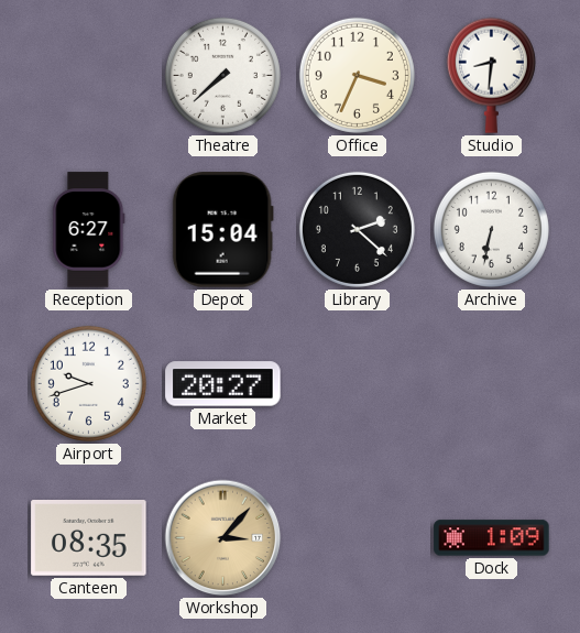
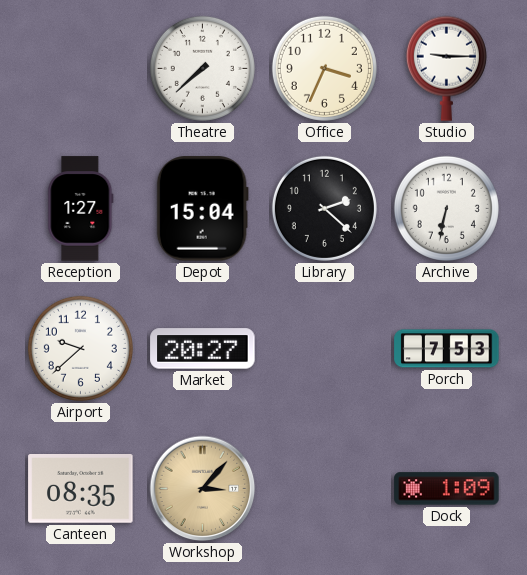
Studio: 8:31 -> 9:15 (446, 68)
Reception: 6:27 -> 1:27 (81, 209)
Airport: 9:42 -> 9:38 (80, 348)
Porch: none -> 7:53 (447, 349)
